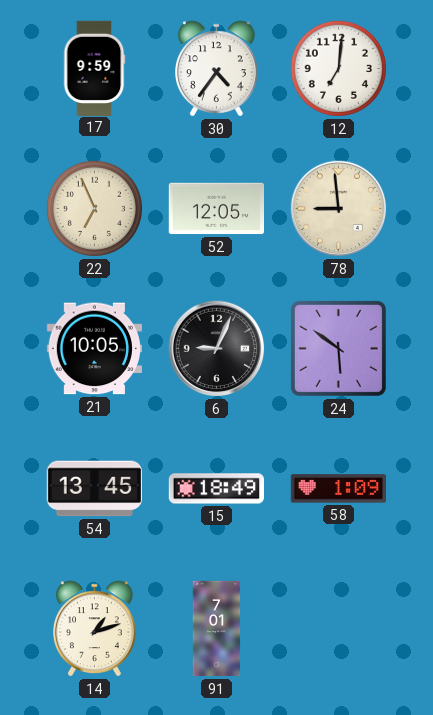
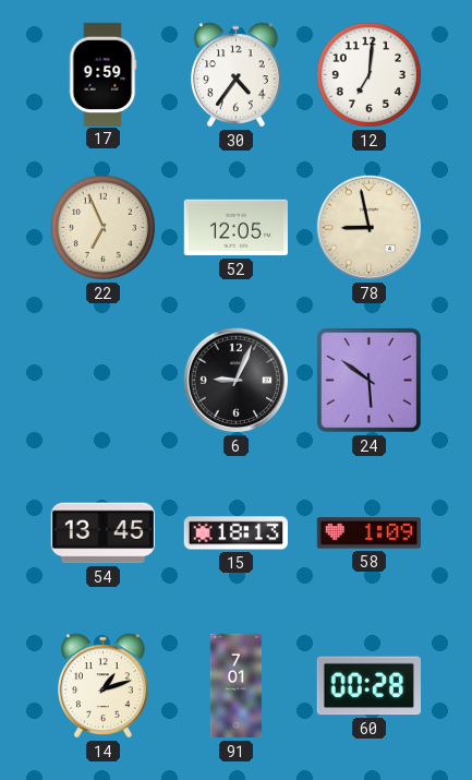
78: 8:59 -> 8:58 (370, 228)
21: 10:05 -> none (94, 349)
15: 18:49 -> 18:13 (235, 533)
60: none -> 00:28 (368, 686)
